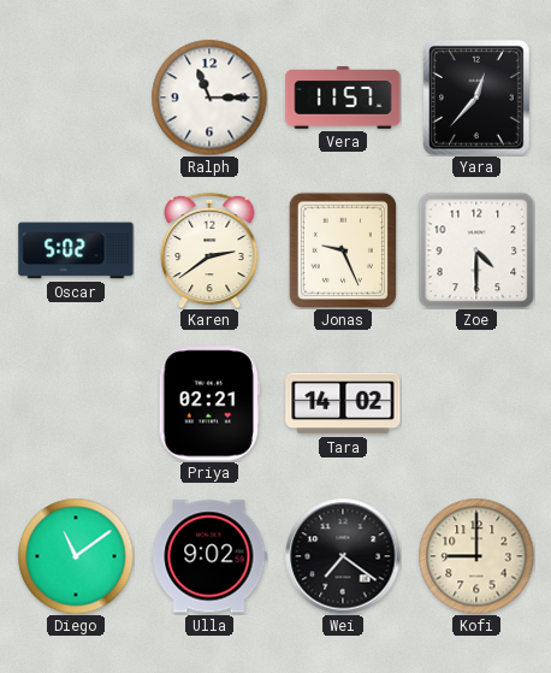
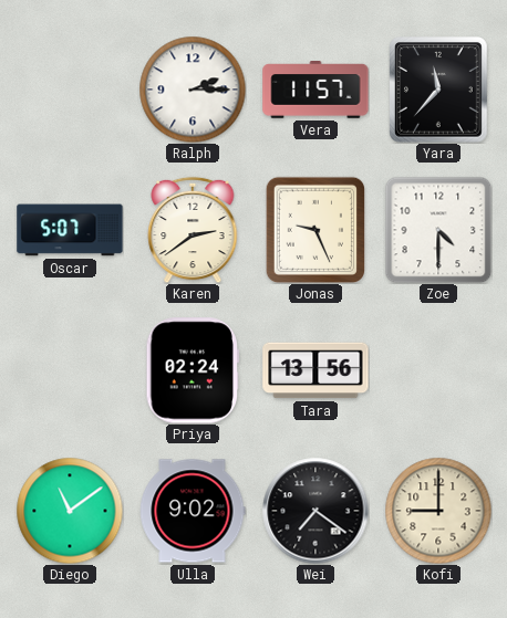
Ralph: 11:15 -> 2:15 (193, 90)
Yara: 12:37 -> 11:37 (439, 91)
Oscar: 5:02 -> 5:07 (70, 230)
Priya: 02:21 -> 02:24 (192, 370)
Tara: 14:02 -> 13:56 (315, 370)
